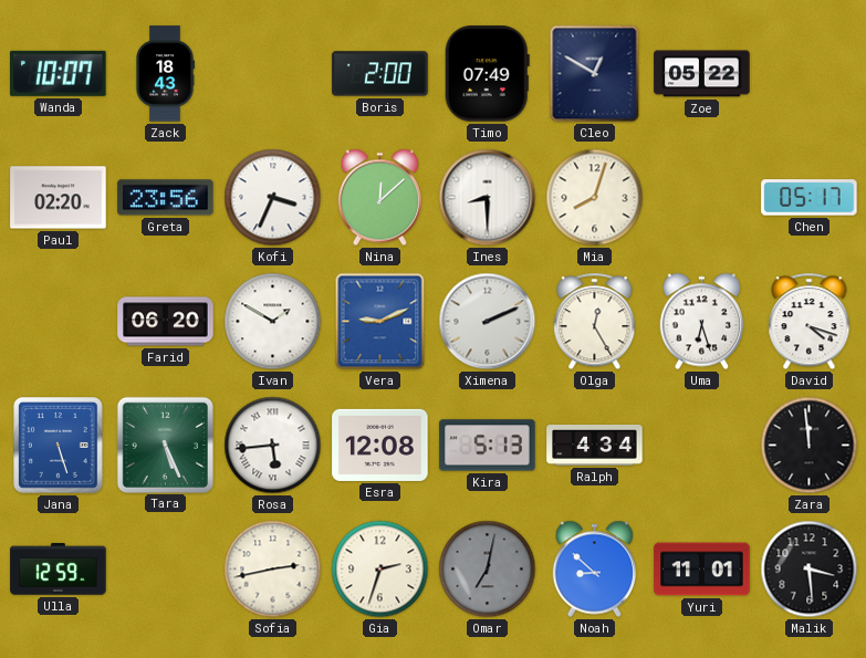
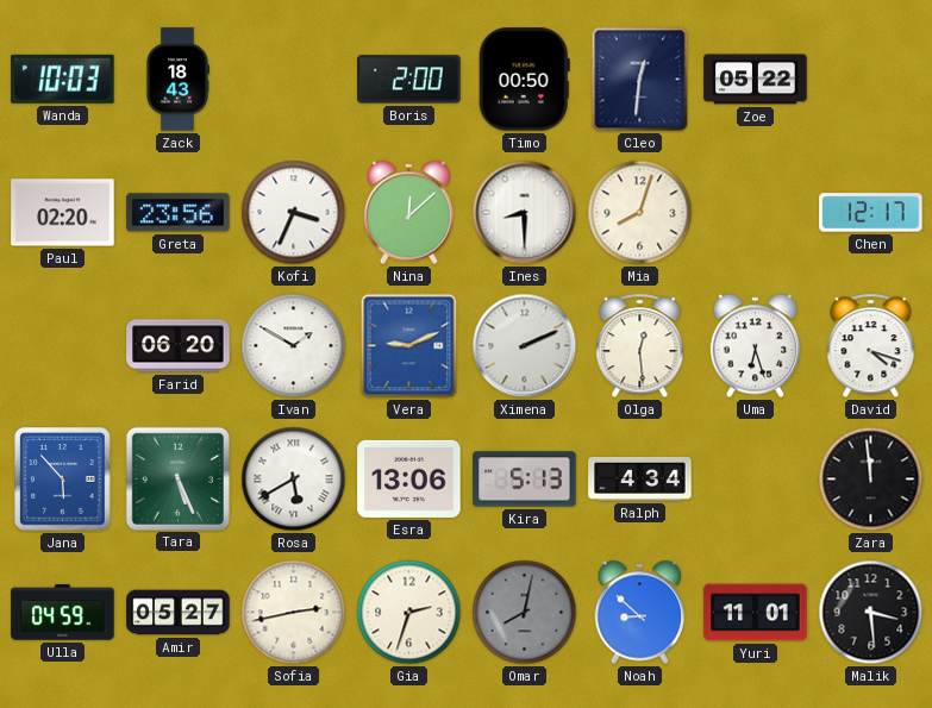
Wanda: 10:07 -> 10:03 (63, 79)
Timo: 07:49 -> 00:50 (524, 80)
Cleo: 12:50 -> 12:31 (640, 80)
Chen: 05:17 -> 12:17 (871, 213)
Olga: 12:25 -> 12:29 (640, 346)
Jana: 5:27 -> 5:53 (63, 480)
Rosa: 5:44 -> 5:40 (294, 480)
Esra: 12:08 -> 13:06 (409, 478)
Ulla: 12:59 -> 04:59 (63, 613)
Amir: none -> 05:27 (179, 613)
Omar: 7:02 -> 8:02 (525, 613)
